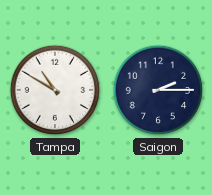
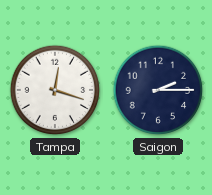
Tampa: 10:50 -> 12:18 (55, 90)
